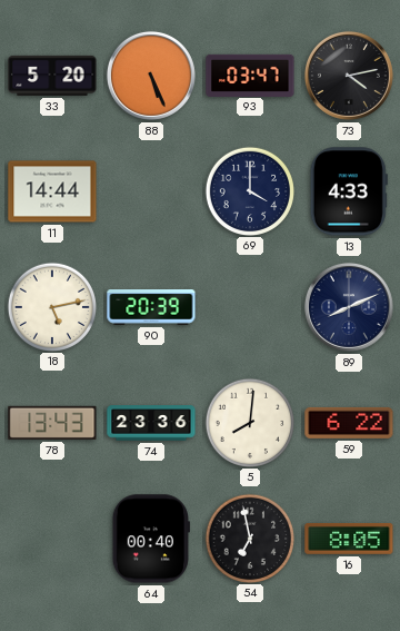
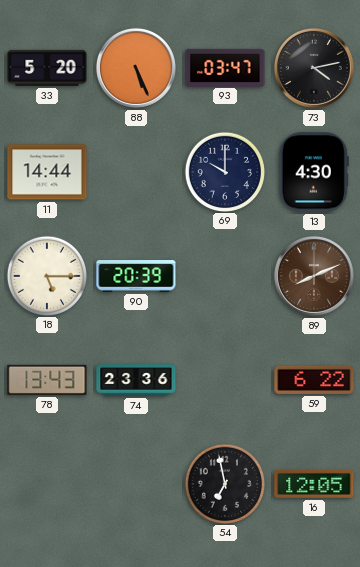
69: 4:00 -> 10:00 (224, 171)
13: 4:33 -> 4:30 (314, 172)
18: 5:13 -> 5:15 (46, 275)
89 dial: navy -> brown (314, 276)
5: 8:01 -> none (249, 422)
64: 00:40 -> none (151, 539)
16: 8:05 -> 12:05 (314, 484)
